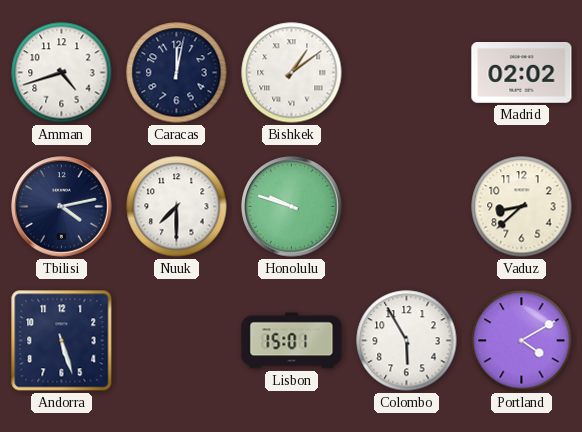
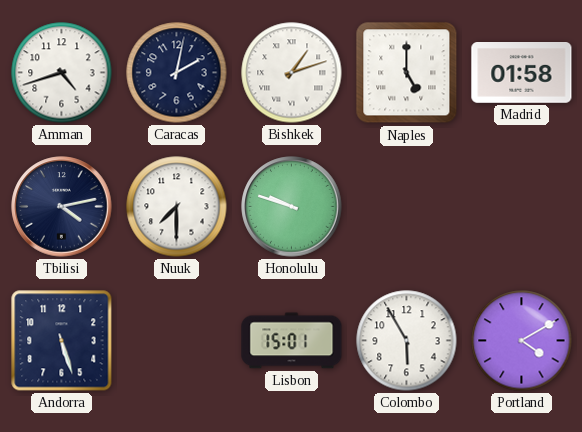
Caracas: 12:02 -> 2:02 (177, 73)
Bishkek: 1:09 -> 1:12 (292, 73)
Naples: none -> 5:00 (407, 73)
Madrid: 02:02 -> 01:58 (522, 73)
Vaduz: 8:38 -> none (522, 207)
